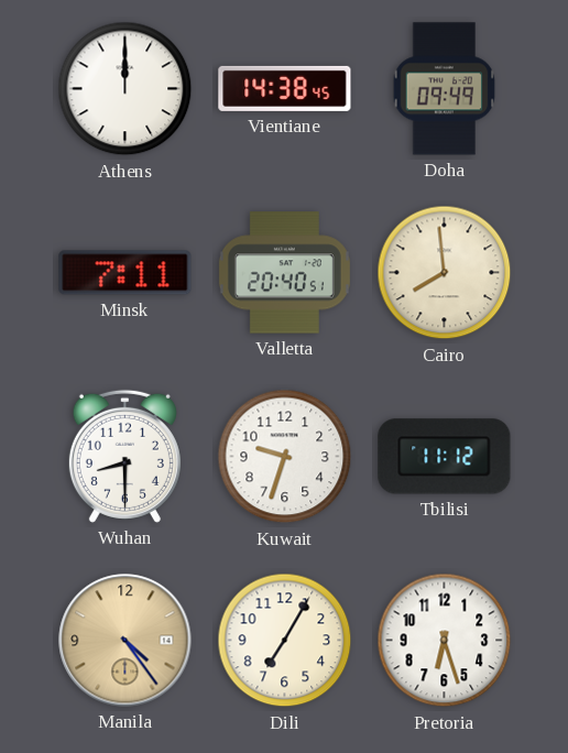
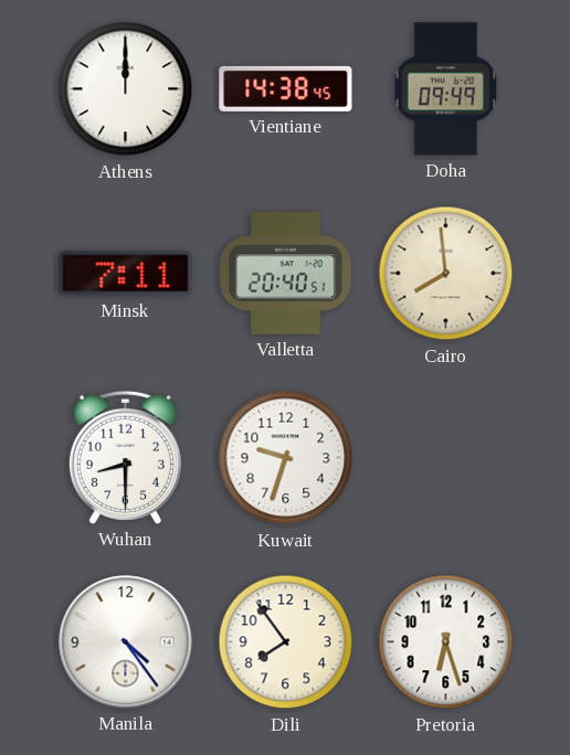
Tbilisi: 11:12 -> none (445, 457)
Manila dial: champagne -> white (126, 642)
Dili: 7:05 -> 7:54 (286, 642)
